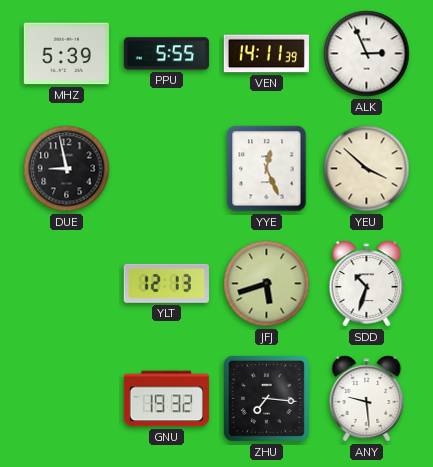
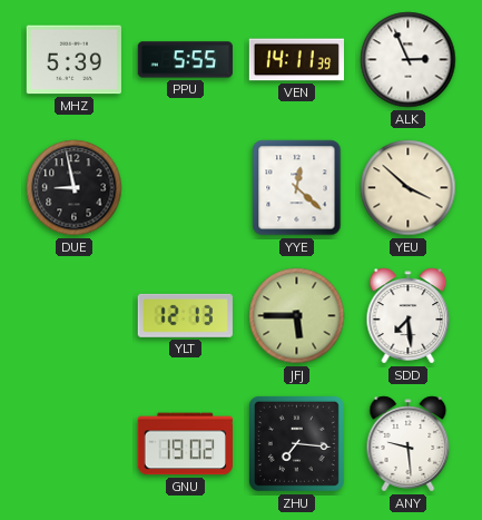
YYE: 12:26 -> 12:22 (297, 188)
JFJ: 5:42 -> 5:45 (297, 316)
SDD: 10:33 -> 7:29 (409, 316)
GNU: 19:32 -> 19:02 (185, 444)
